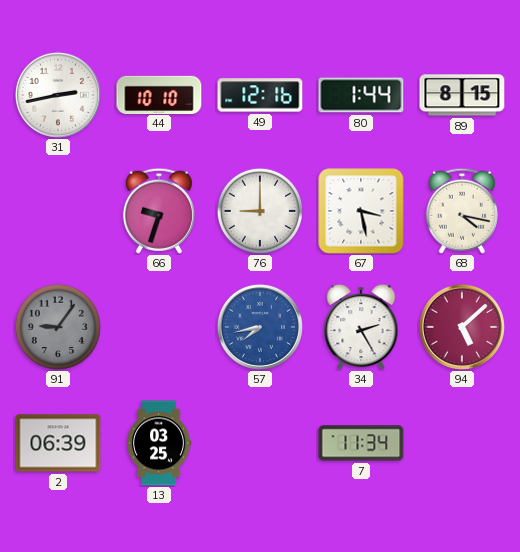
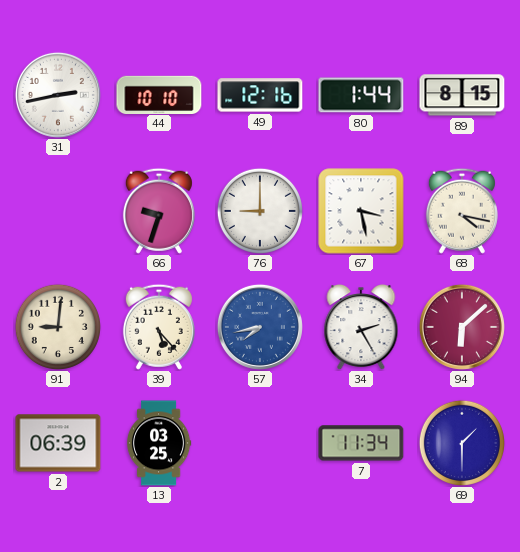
91: 9:06 -> 9:01 (58, 327)
91 dial: grey -> cream (58, 327)
39: none -> 5:23 (159, 327)
94: 5:08 -> 6:08 (462, 327)
69: none -> 1:30 (462, 443)
